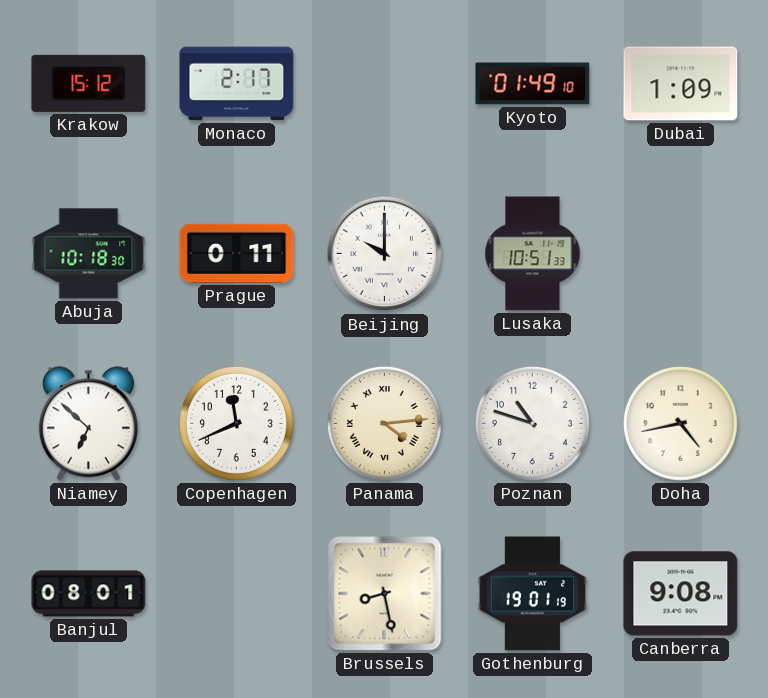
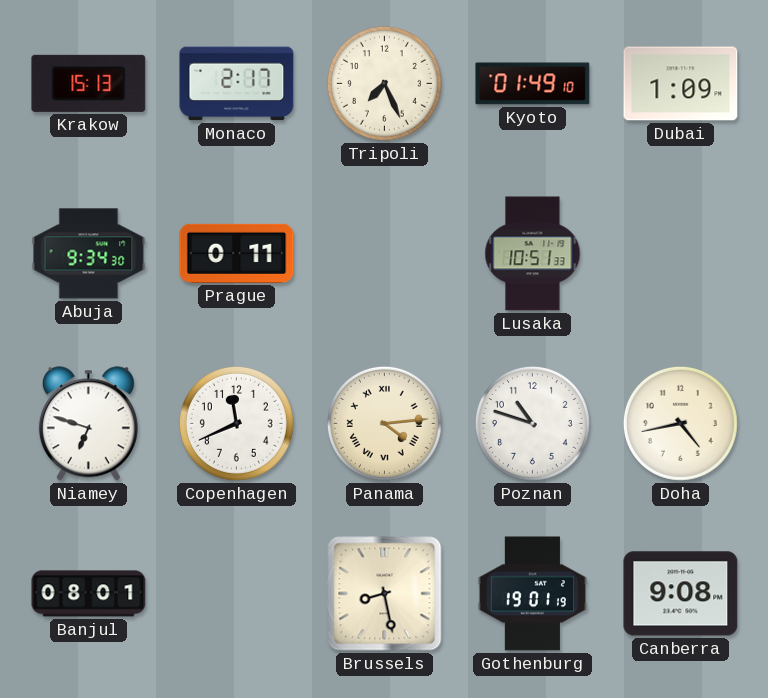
Krakow: 15:12 -> 15:13 (89, 83)
Tripoli: none -> 7:26 (384, 83)
Abuja: 10:18 -> 9:34 (89, 254)
Beijing: 10:00 -> none (385, 254)
Niamey: 6:52 -> 6:48 (88, 424)
